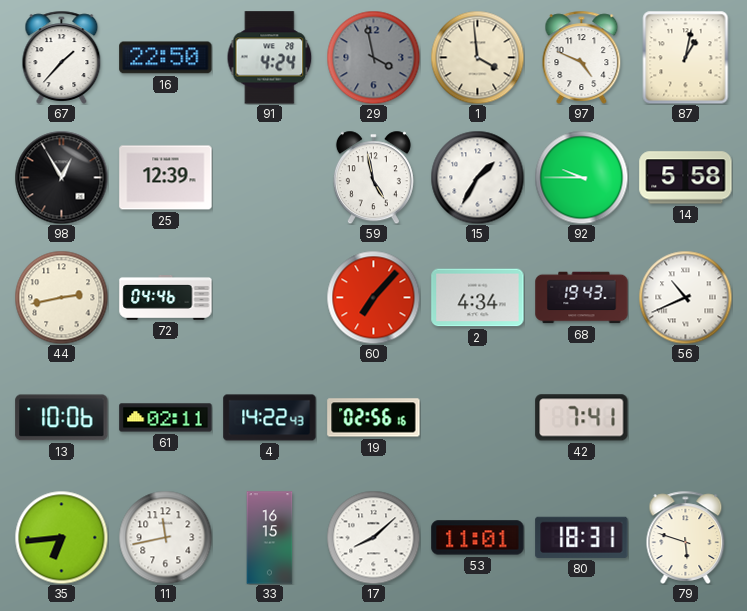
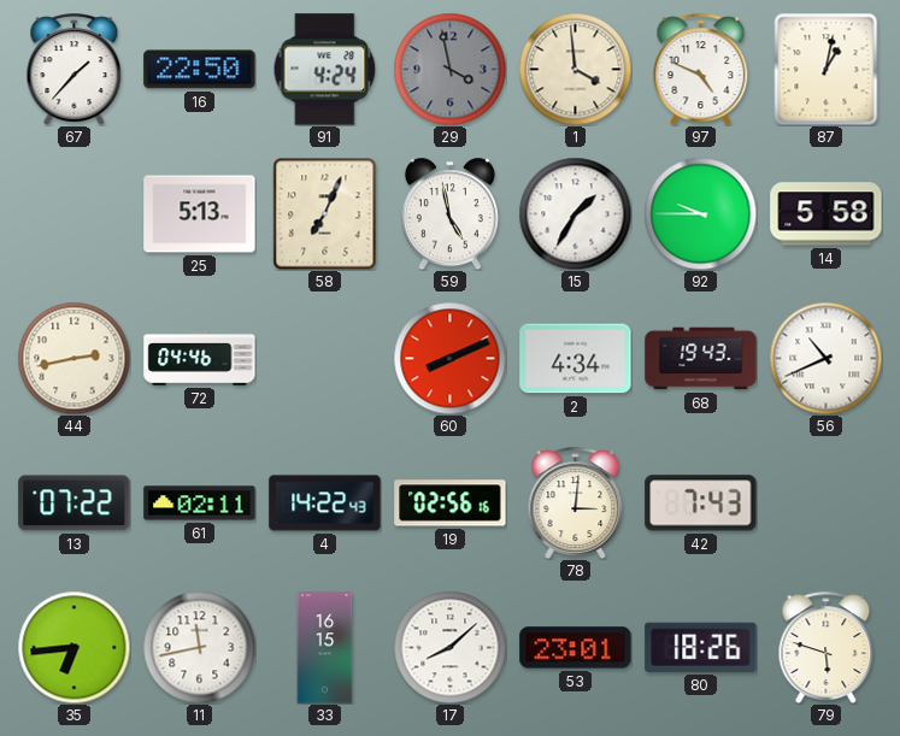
98: 12:55 -> none (61, 177)
25: 12:39 -> 5:13 (200, 214)
58: none -> 7:04 (325, 213)
60: 7:07 -> 8:11 (449, 358)
13: 10:06 -> 07:22 (75, 504)
78: none -> 3:01 (576, 502)
42: 7:41 -> 7:43 (701, 504)
53: 11:01 -> 23:01 (576, 648)
80: 18:31 -> 18:26 (701, 647)
